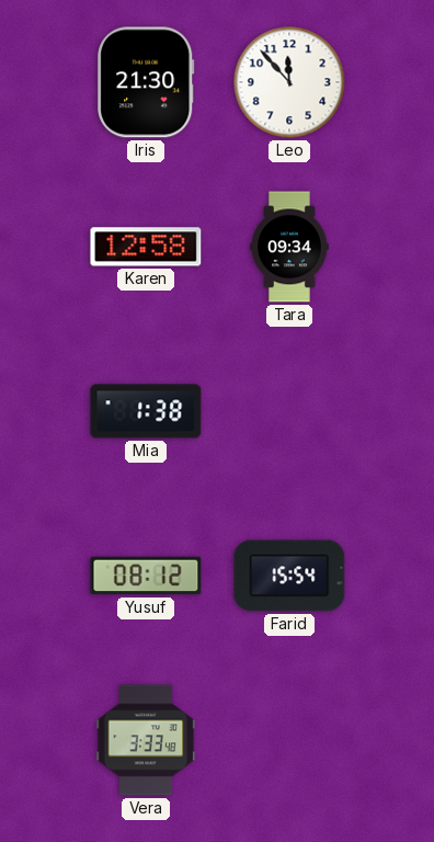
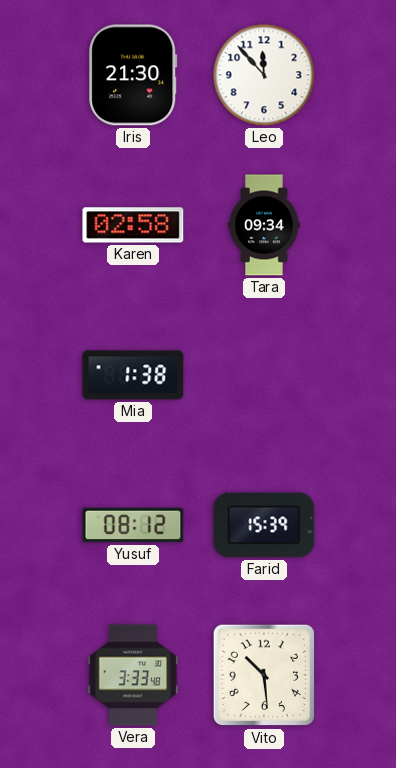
Karen: 12:58 -> 02:58 (133, 225)
Farid: 15:54 -> 15:39 (264, 525)
Vito: none -> 10:29 (264, 675)
